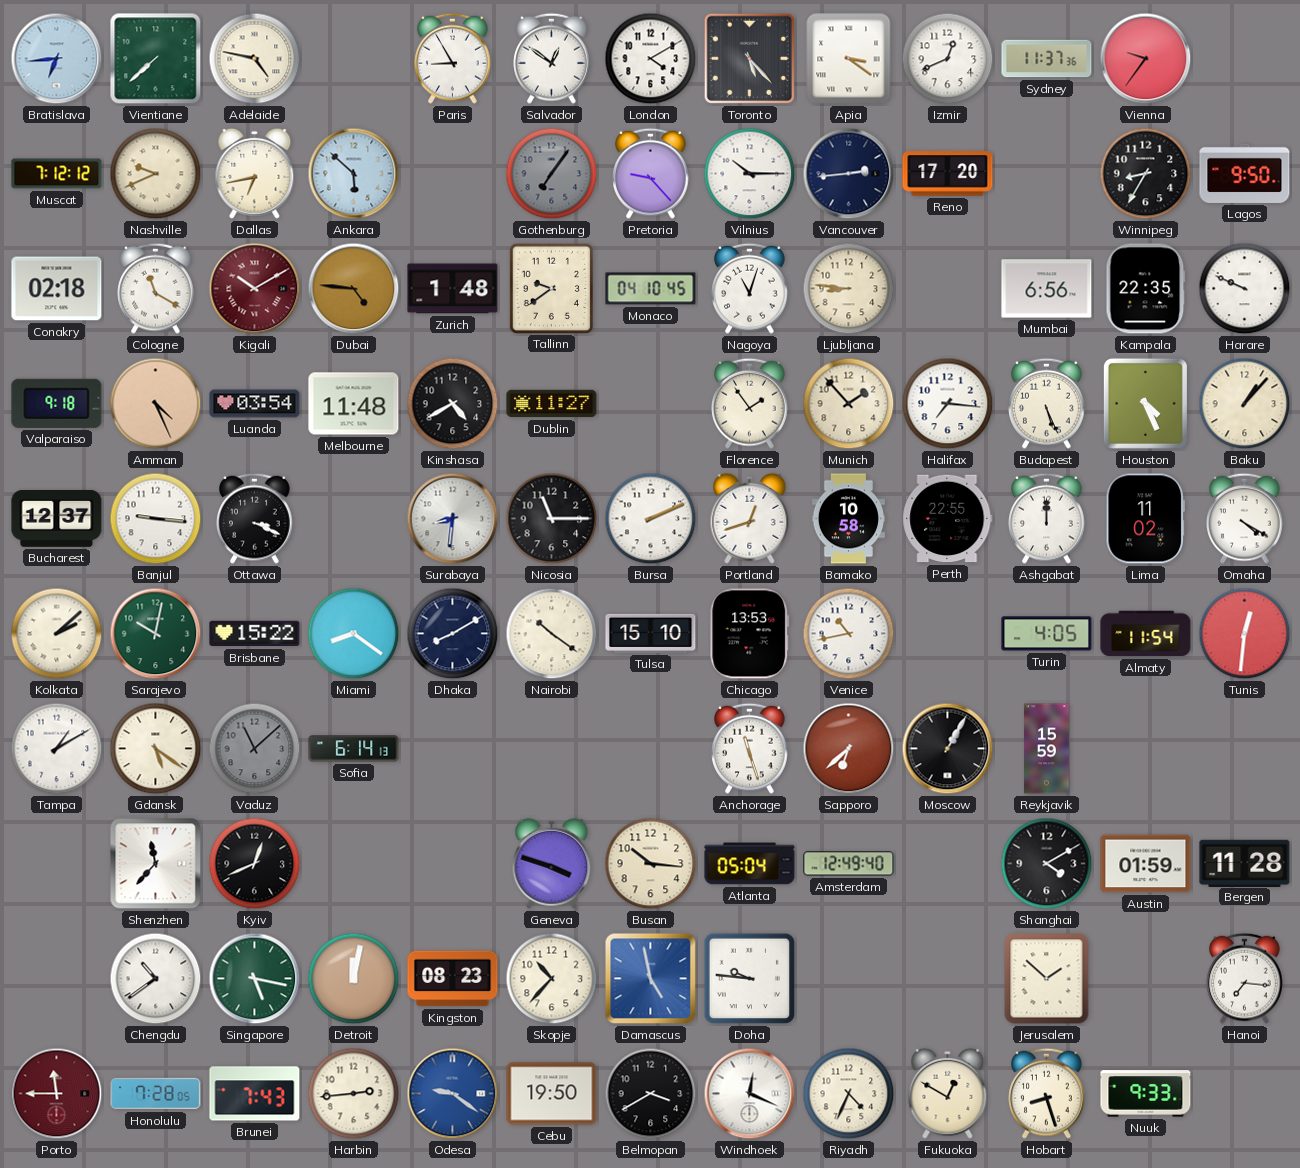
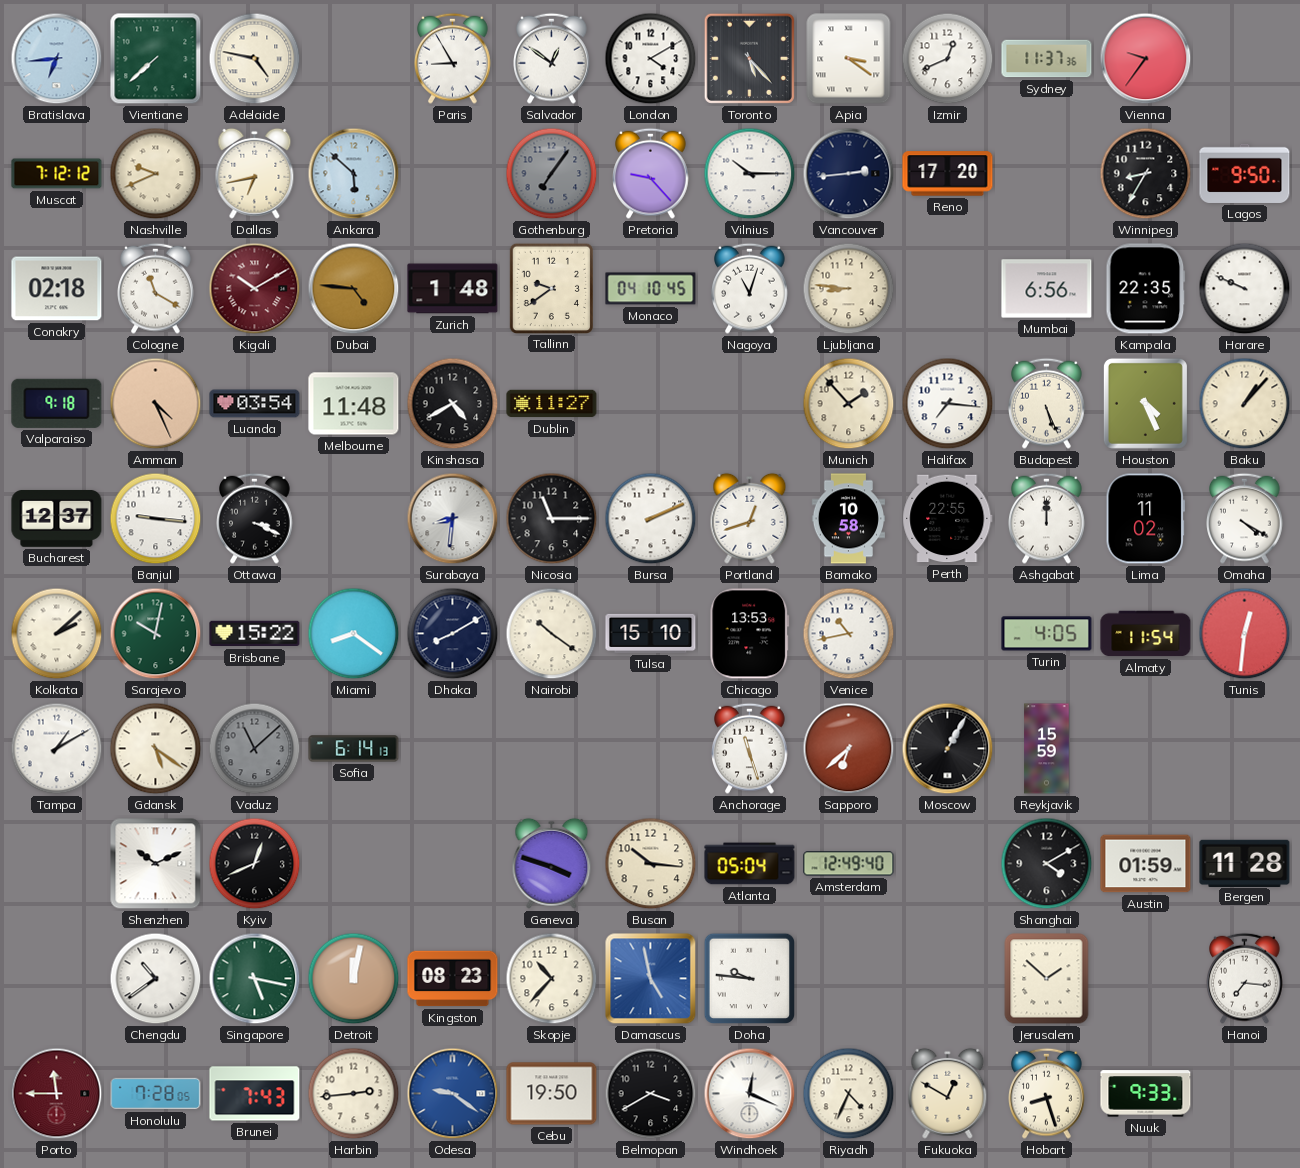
Florence: 1:54 -> none (750, 403)
Shenzhen: 11:37 -> 10:11 (156, 864)
